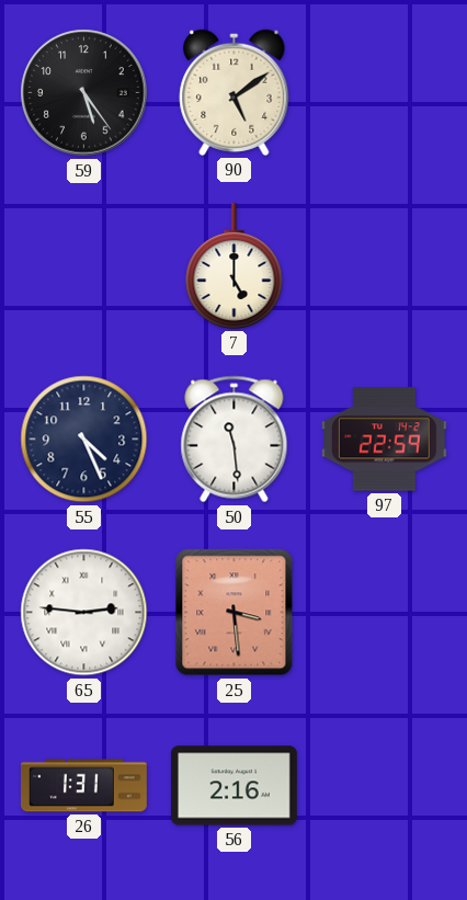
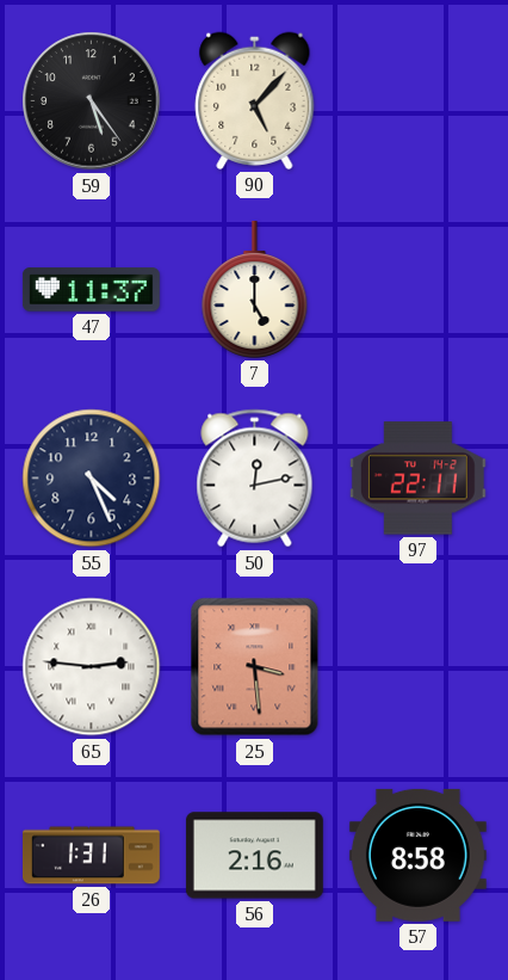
90: 5:09 -> 5:07 (255, 100)
47: none -> 11:37 (91, 290)
50: 11:29 -> 12:13 (255, 479)
97: 22:59 -> 22:11 (417, 479)
57: none -> 8:58 (417, 855)
